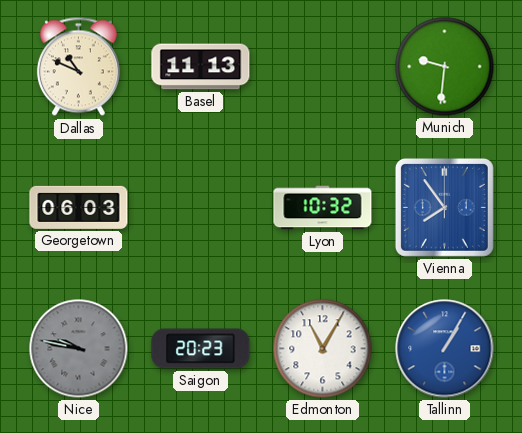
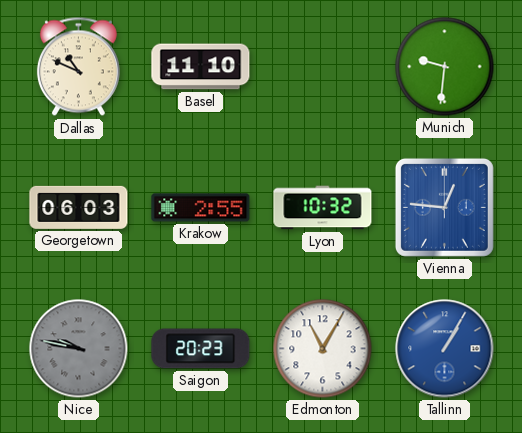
Basel: 11:13 -> 11:10 (201, 67)
Krakow: none -> 2:55 (201, 208)
Vienna: 7:54 -> 12:46 (444, 207)
